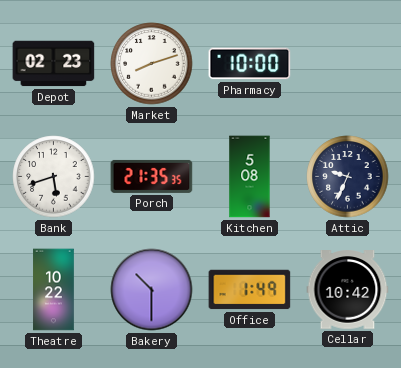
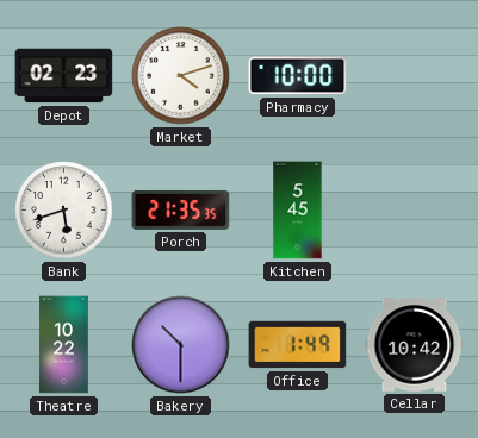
Market: 8:12 -> 4:12 (181, 76)
Kitchen: 5:08 -> 5:45 (298, 211)
Attic: 9:34 -> none (348, 177)
